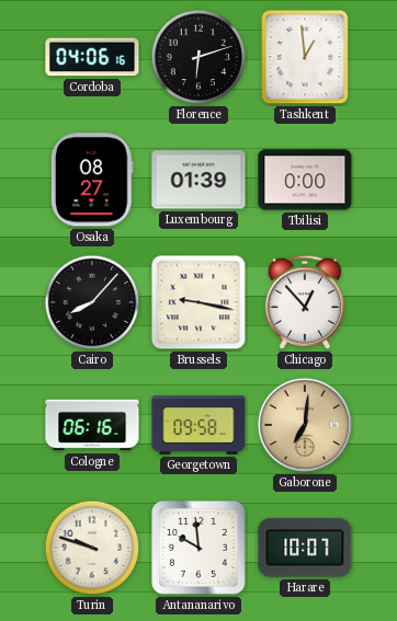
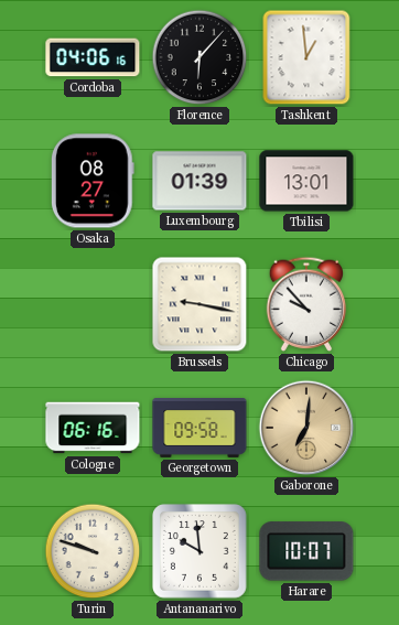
Florence: 6:12 -> 6:07 (199, 57)
Tbilisi: 0:00 -> 13:01 (306, 181)
Cairo: 8:07 -> none (92, 302)
Chicago: 12:53 -> 9:53 (306, 304)
